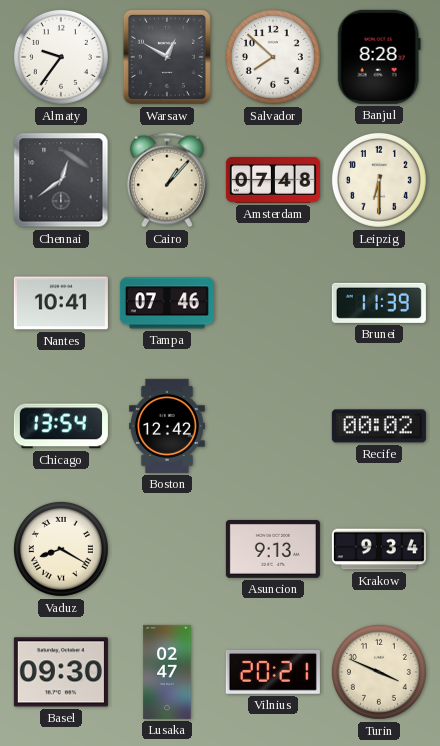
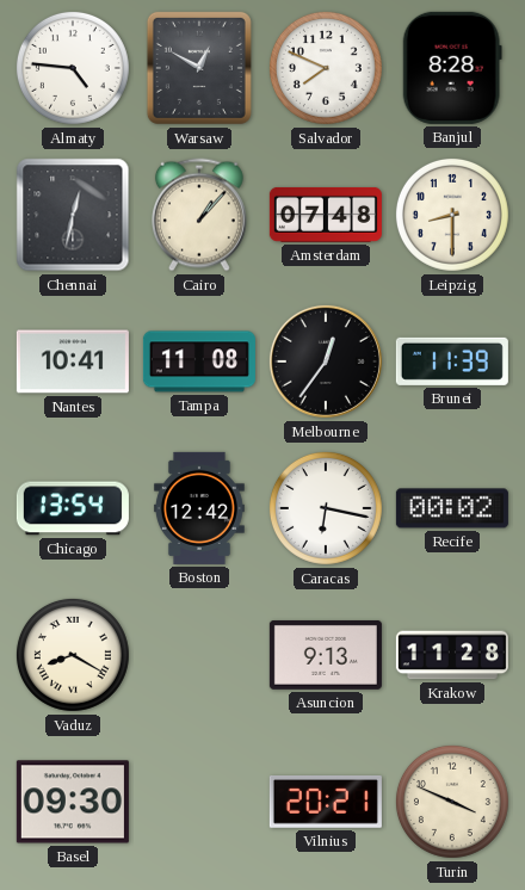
Almaty: 9:36 -> 4:46 (73, 68)
Salvador: 7:52 -> 7:49 (326, 68)
Chennai: 12:39 -> 12:32 (73, 215)
Leipzig: 6:30 -> 8:30 (452, 215)
Tampa: 07:46 -> 11:08 (199, 361)
Melbourne: none -> 12:36 (326, 361)
Caracas: none -> 6:17 (326, 508)
Krakow: 9:34 -> 11:28 (452, 655)
Lusaka: 02:47 -> none (167, 672)
